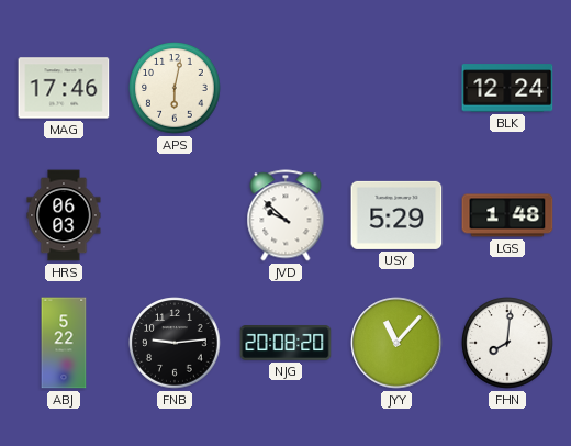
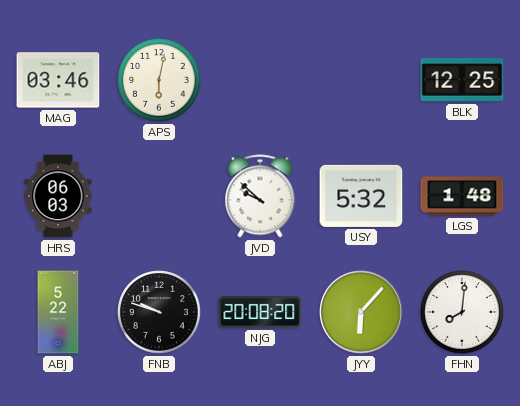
MAG: 17:46 -> 03:46 (58, 80)
BLK: 12:24 -> 12:25 (462, 80)
USY: 5:29 -> 5:32 (361, 196)
FNB: 9:14 -> 9:48 (159, 312)
JYY: 11:07 -> 6:07 (361, 312)
